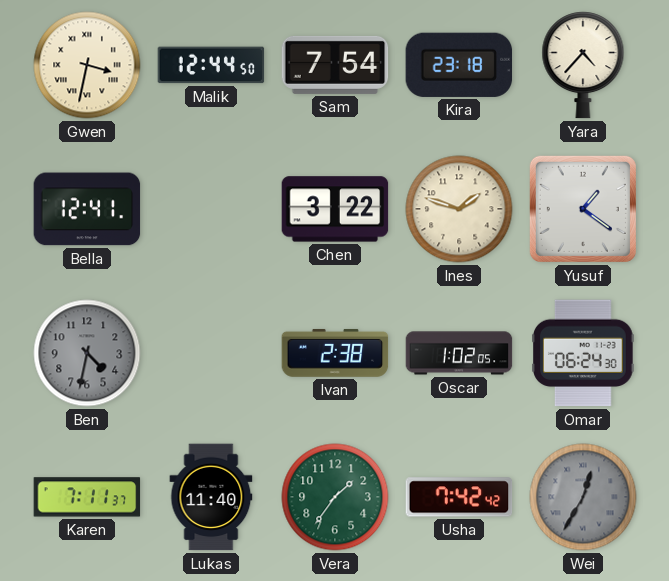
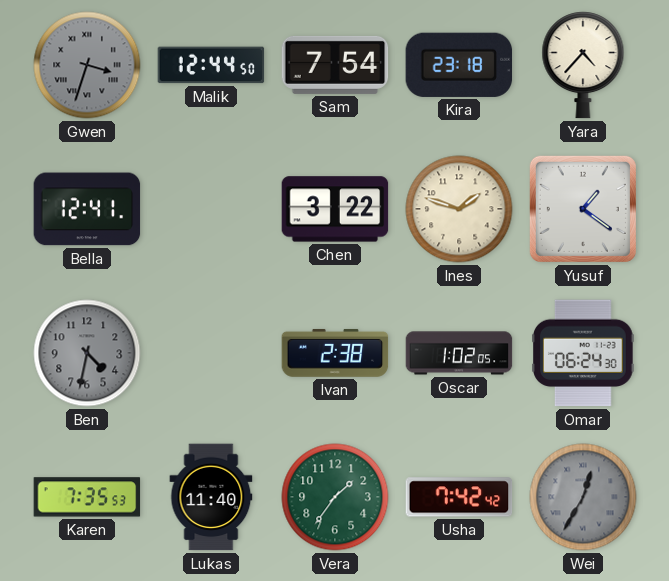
Gwen: 3:32 -> 3:33 (87, 65)
Gwen dial: cream -> grey (87, 65)
Karen: 7:11 -> 7:35 (87, 497)
